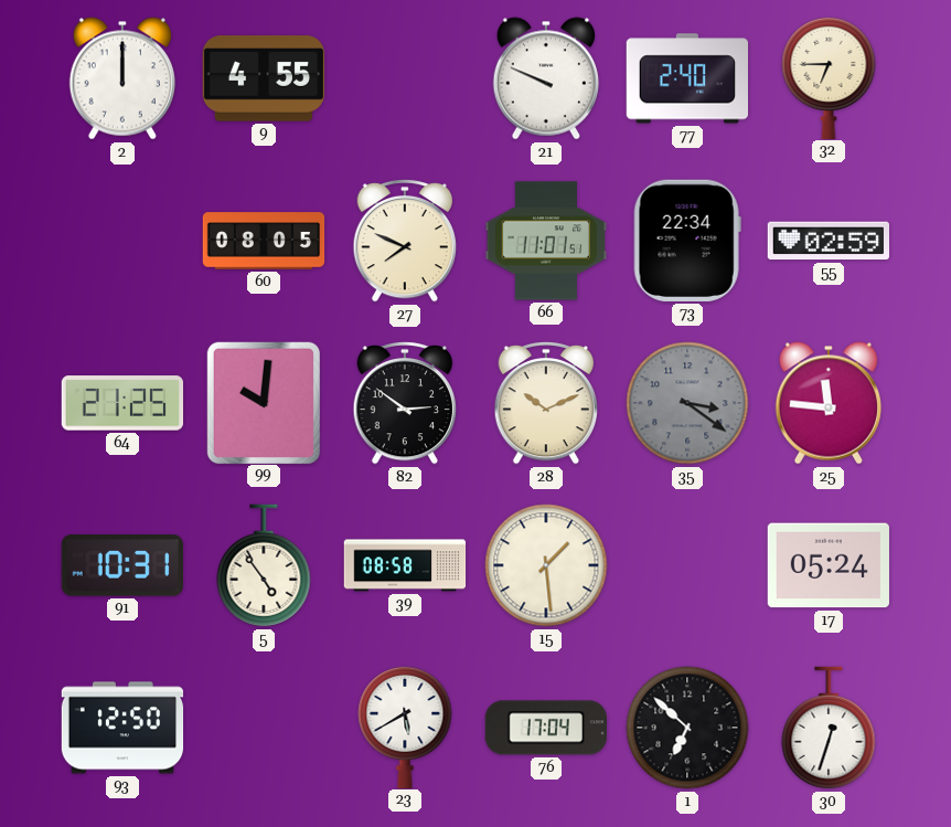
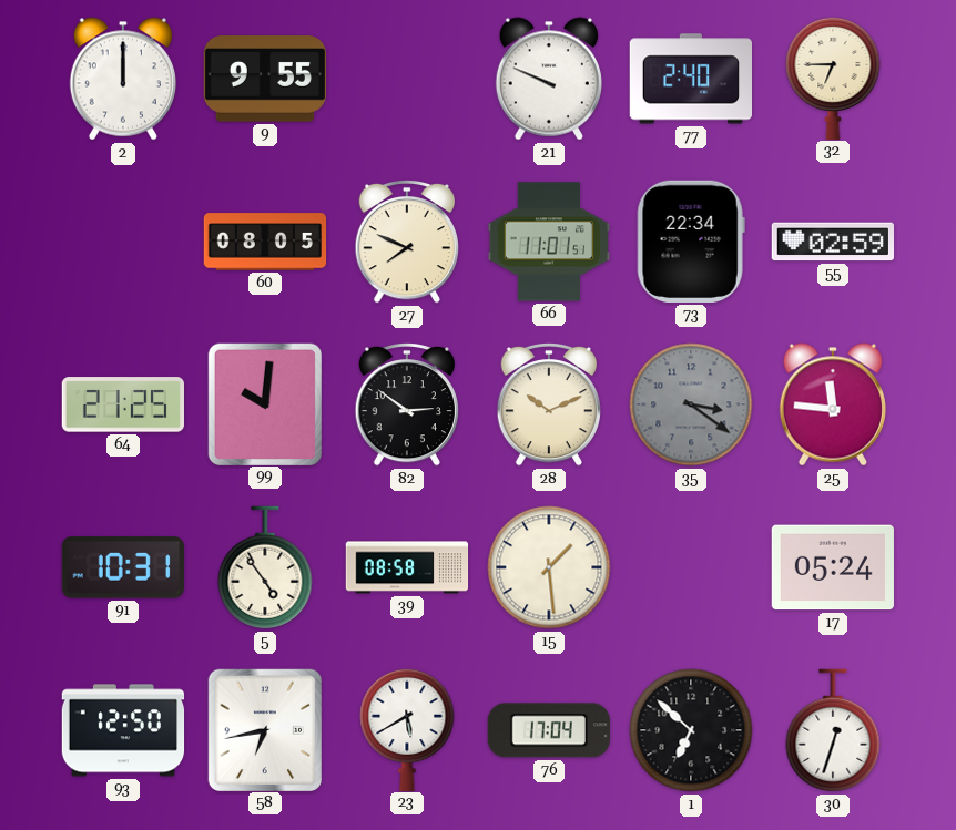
9: 4:55 -> 9:55 (264, 79)
58: none -> 6:43 (264, 729)
